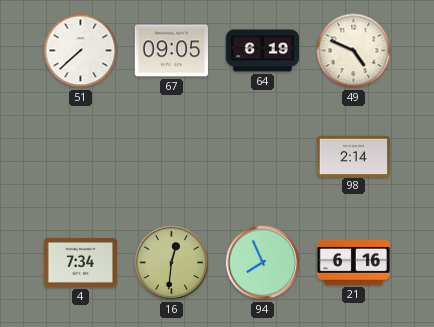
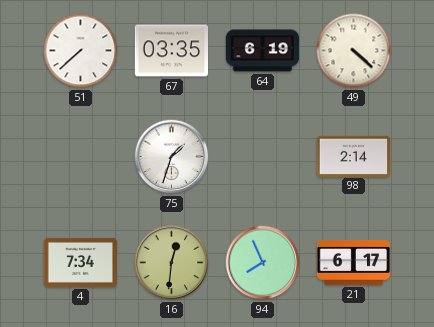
67: 09:05 -> 03:35 (171, 51)
49: 4:49 -> 4:22 (354, 51)
75: none -> 1:33 (172, 157)
21: 6:16 -> 6:17 (353, 262)
